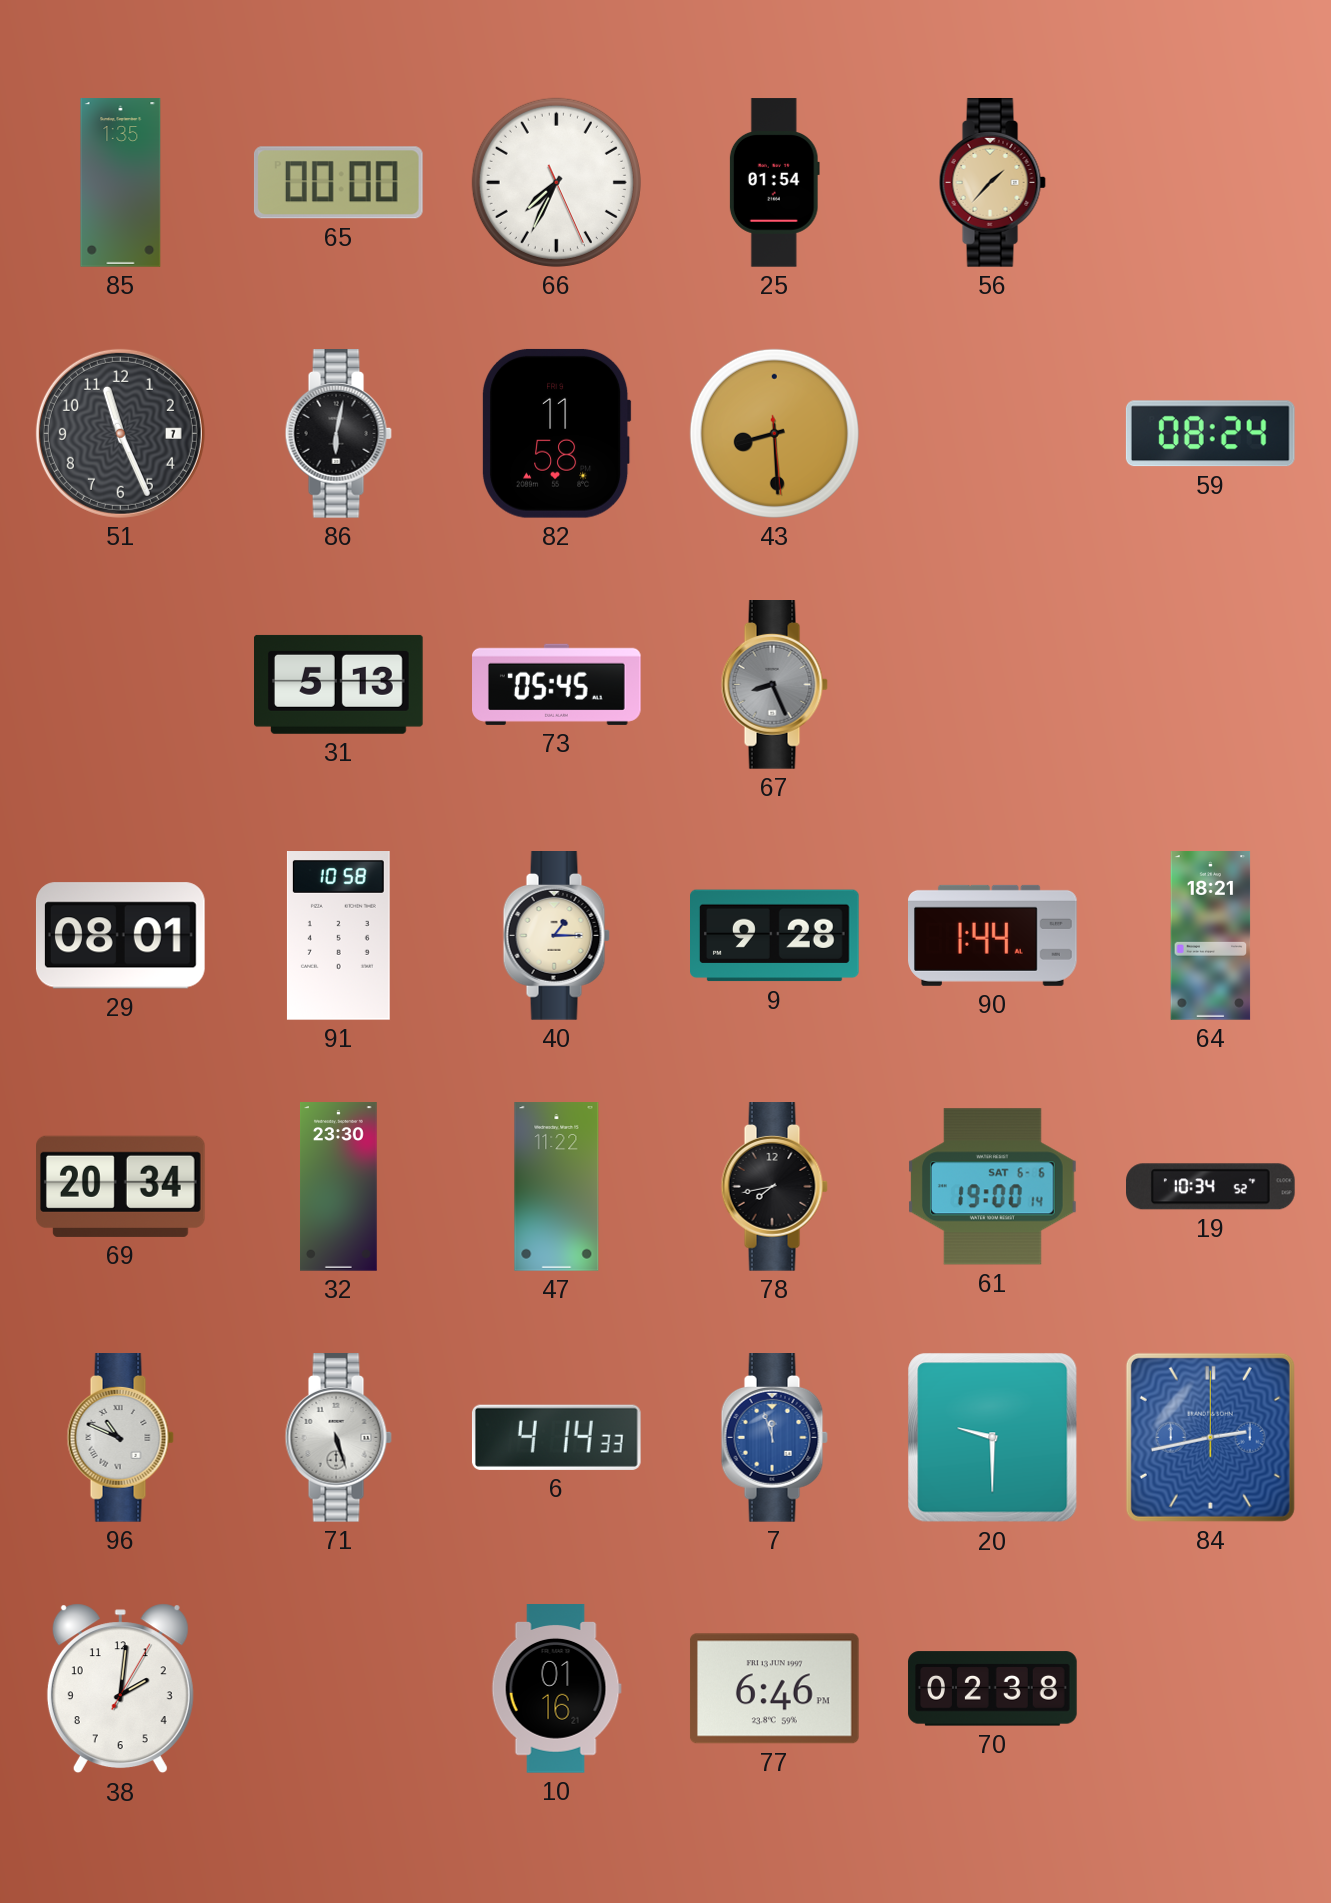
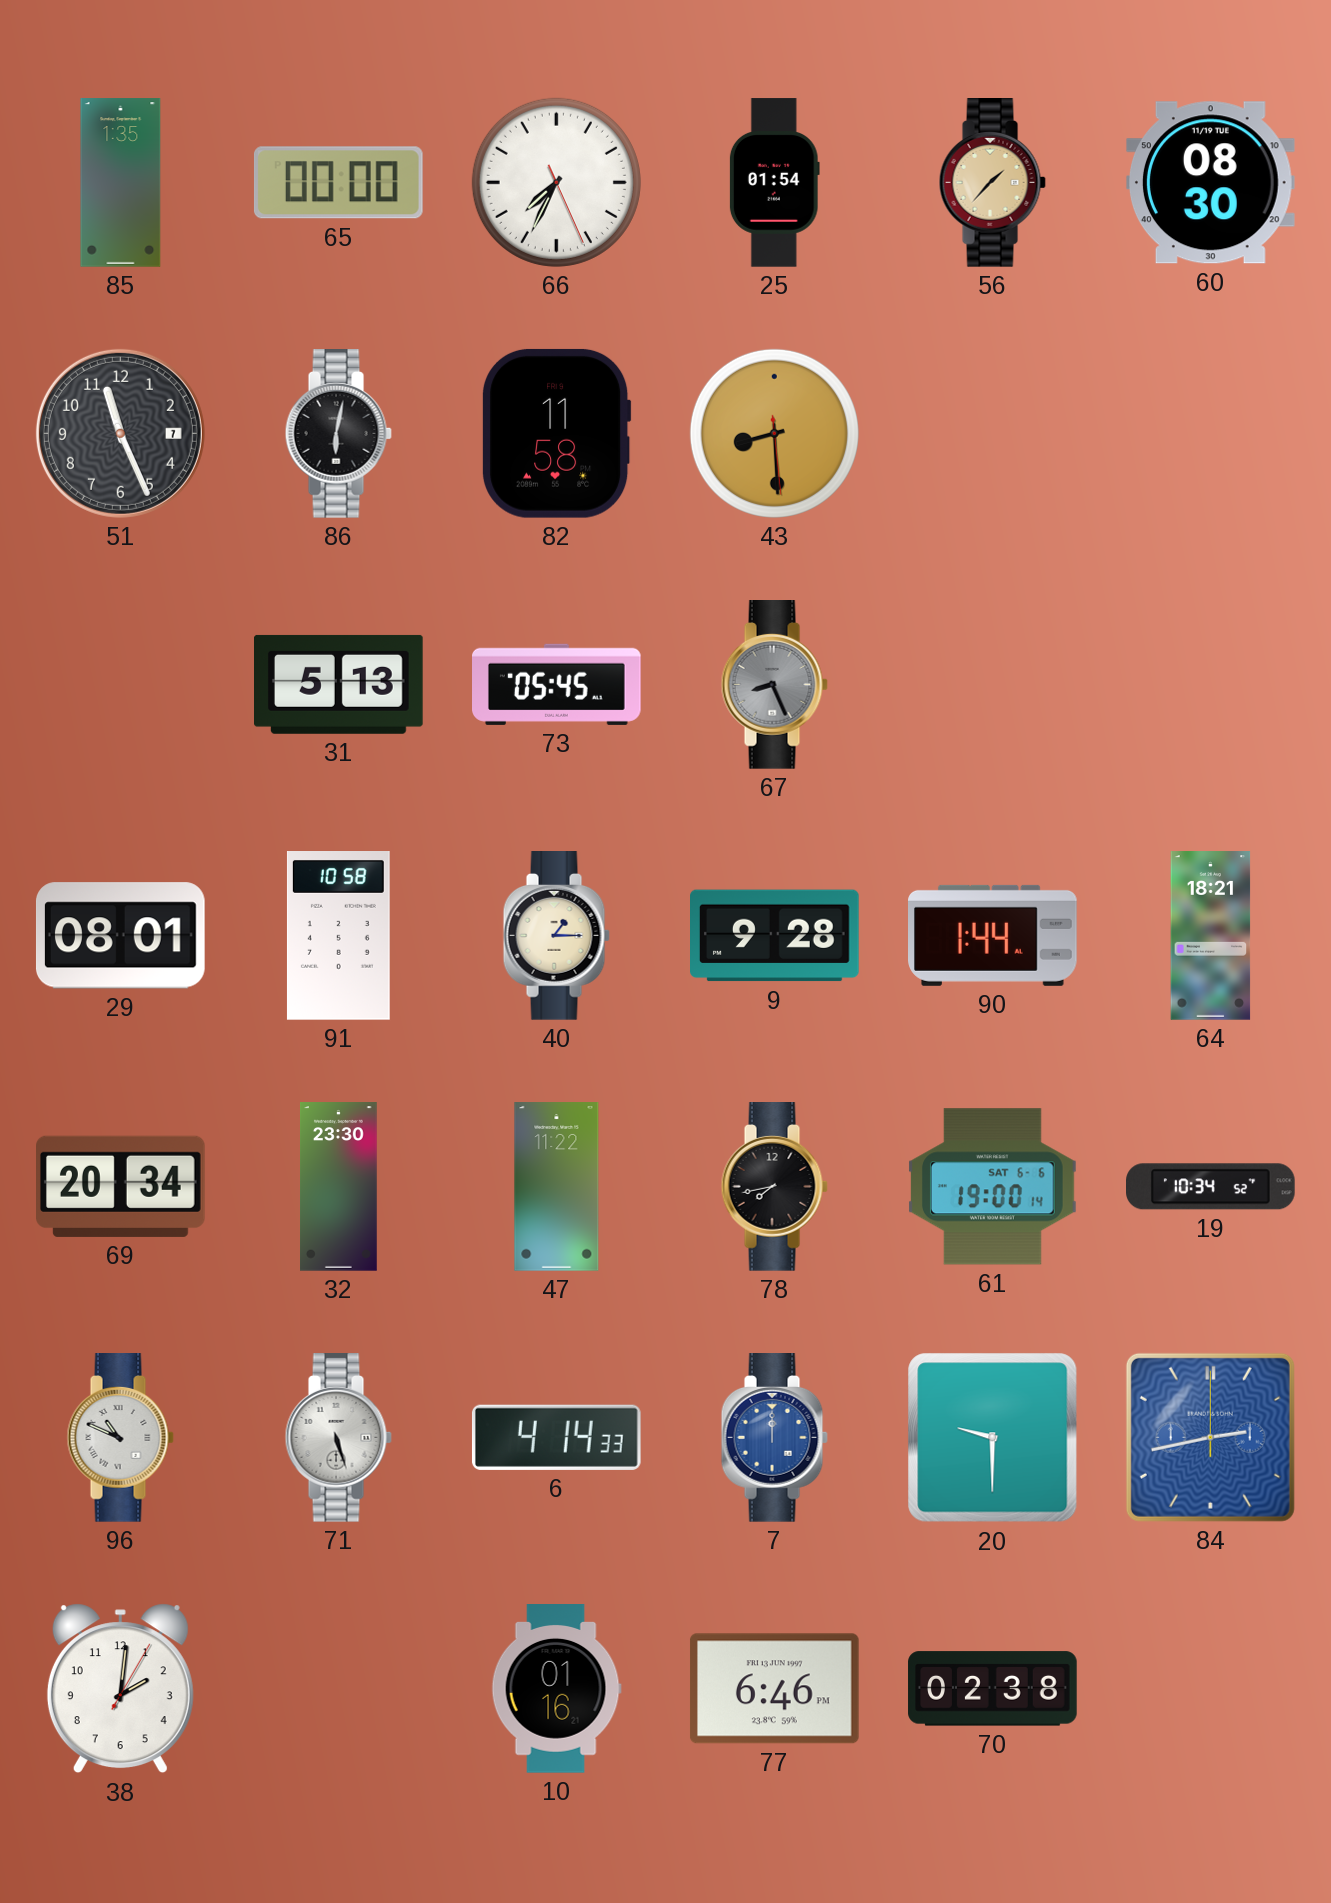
60: none -> 08:30 (1210, 183)
59: 08:24 -> none (1210, 434)
7: 11:57 -> 12:00 (774, 1438)
